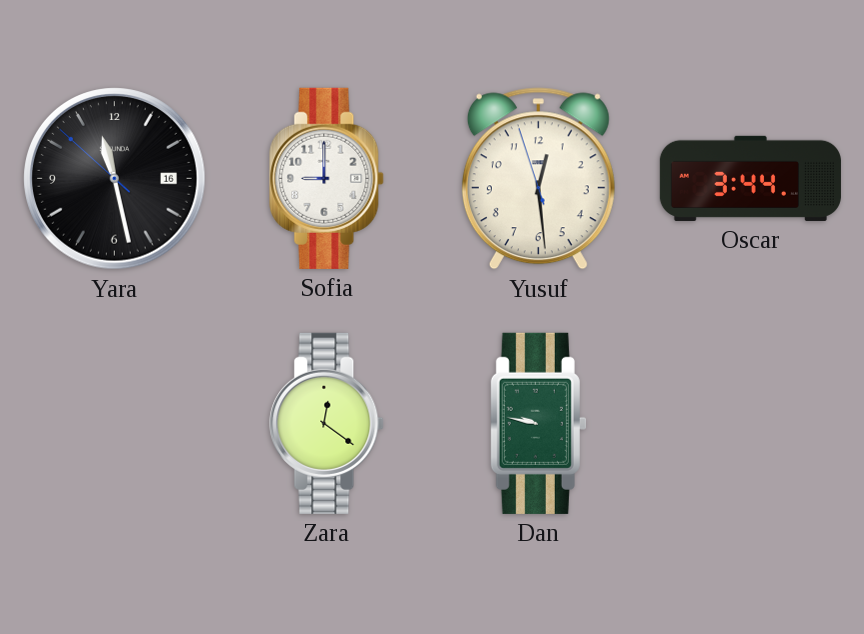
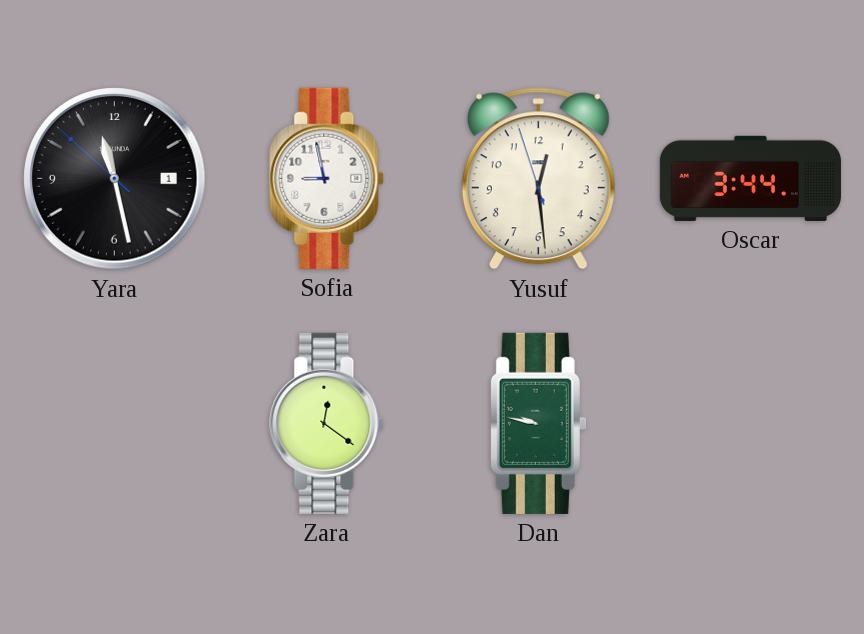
Yara date: 16 -> 1 (115, 179)
Sofia: 9:00 -> 8:58 (327, 178)
